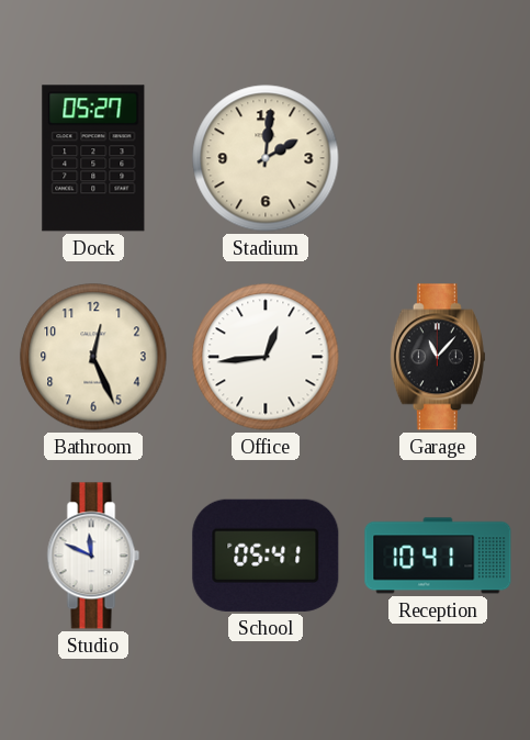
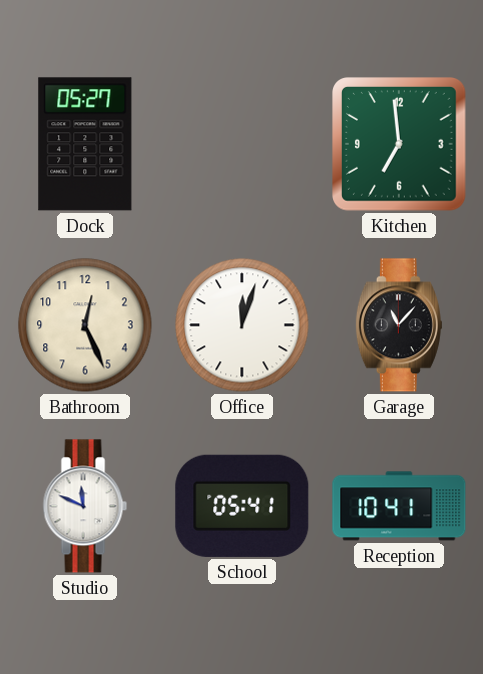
Stadium: 2:01 -> none (266, 158)
Kitchen: none -> 6:59 (400, 145)
Office: 12:44 -> 12:03 (242, 325)
